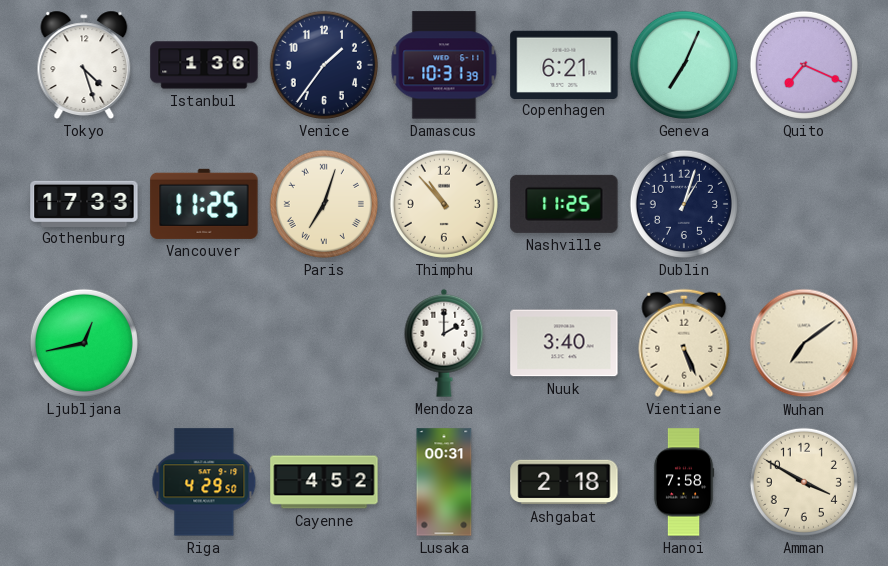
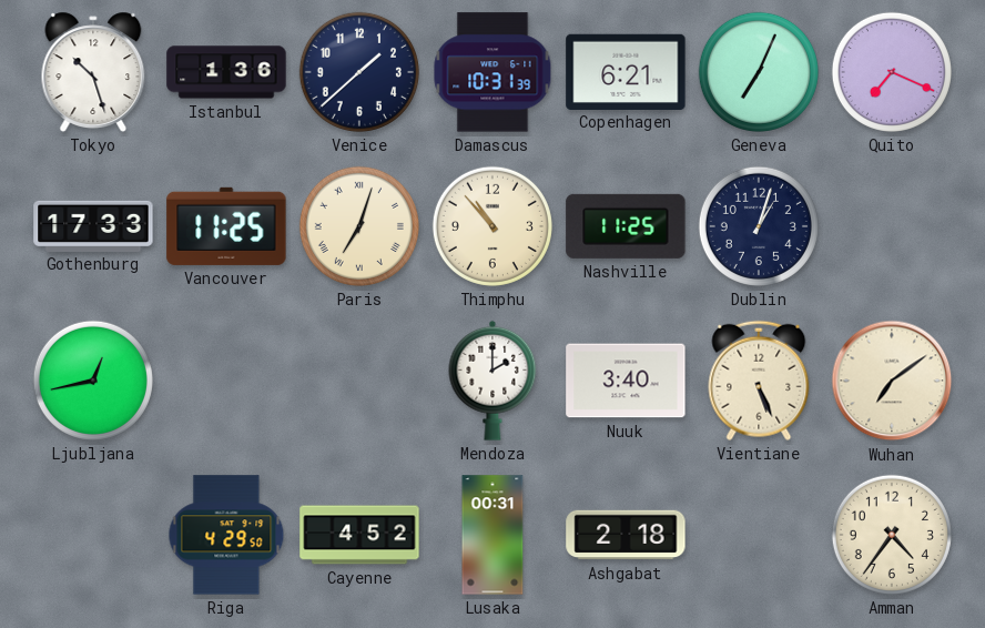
Tokyo: 4:27 -> 10:27 (93, 72)
Venice: 1:36 -> 1:38 (359, 72)
Hanoi: 7:58 -> none (684, 482)
Amman: 3:50 -> 4:36 (892, 535)
